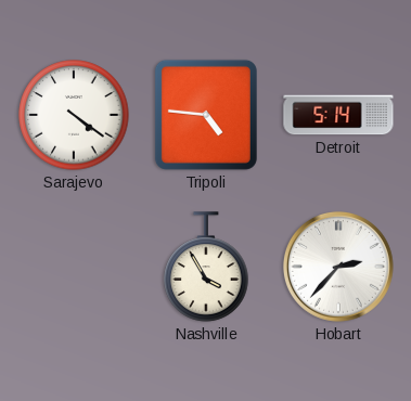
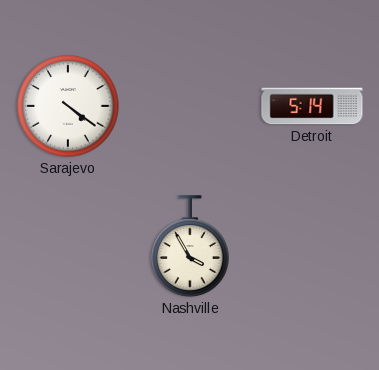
Tripoli: 4:46 -> none (206, 115)
Hobart: 2:37 -> none (338, 267)
